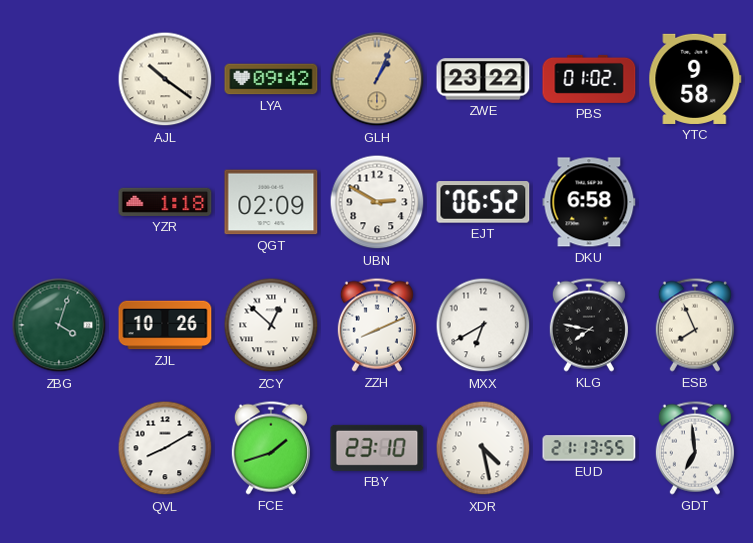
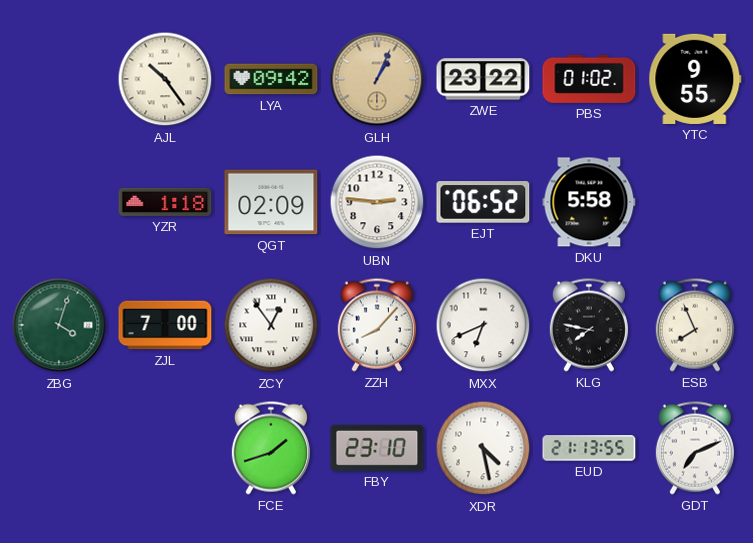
AJL: 10:21 -> 10:24 (165, 79)
YTC: 9:58 -> 9:55 (695, 79)
UBN: 2:50 -> 2:46 (377, 202)
DKU: 6:58 -> 5:58 (589, 202)
ZJL: 10:26 -> 7:00 (165, 325)
ZCY: 12:52 -> 12:54 (271, 325)
ZZH: 8:11 -> 8:07 (377, 325)
MXX: 6:40 -> 6:41 (483, 325)
QVL: 8:10 -> none (165, 448)
GDT: 6:59 -> 7:11 (695, 448)
